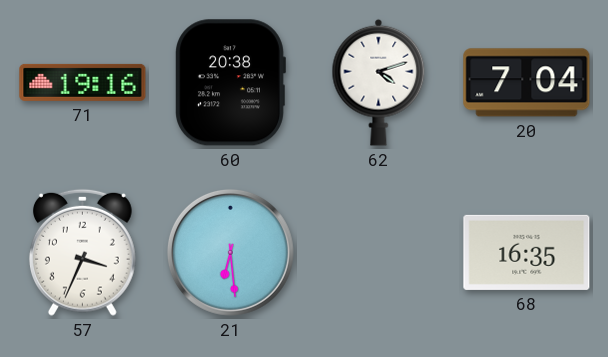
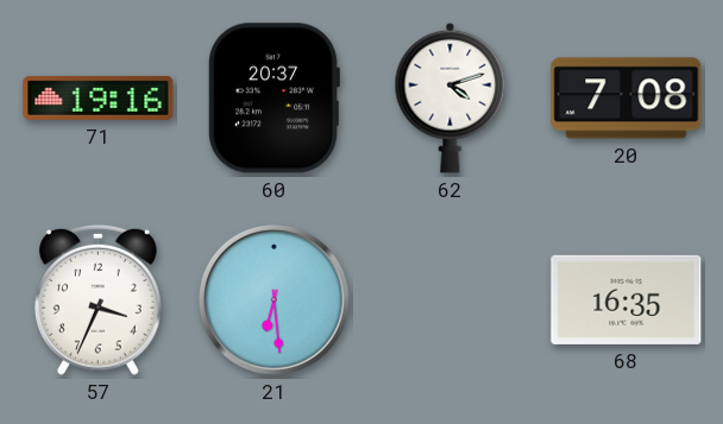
60: 20:38 -> 20:37 (275, 99)
20: 7:04 -> 7:08 (627, 99)
